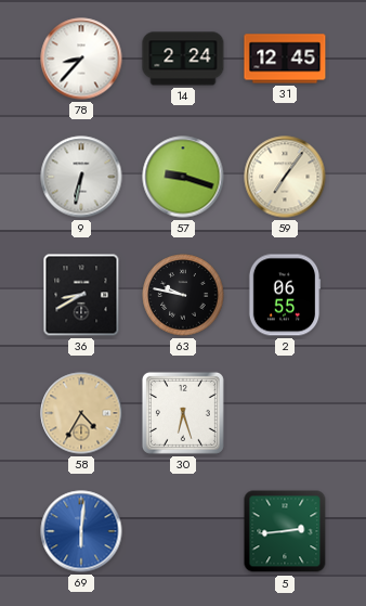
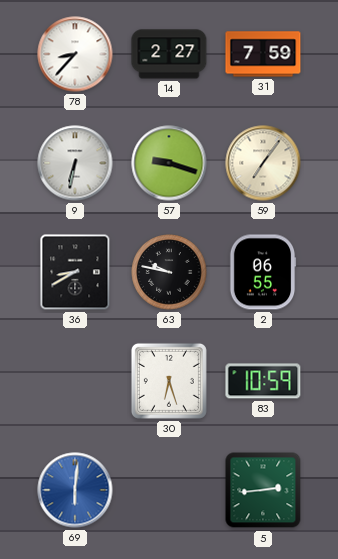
14: 2:24 -> 2:27 (169, 54)
31: 12:45 -> 7:59 (263, 54)
58: 4:35 -> none (81, 413)
83: none -> 10:59 (263, 381)
